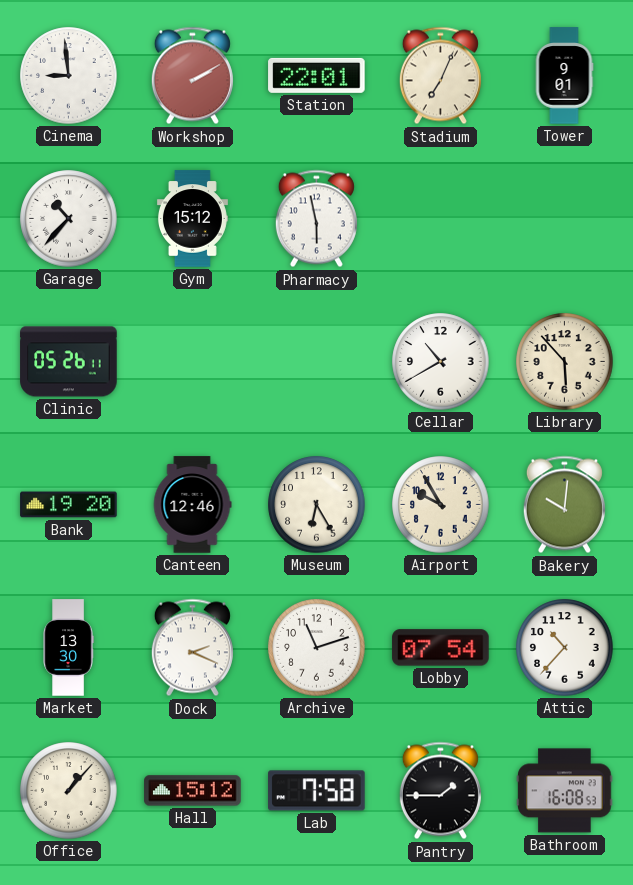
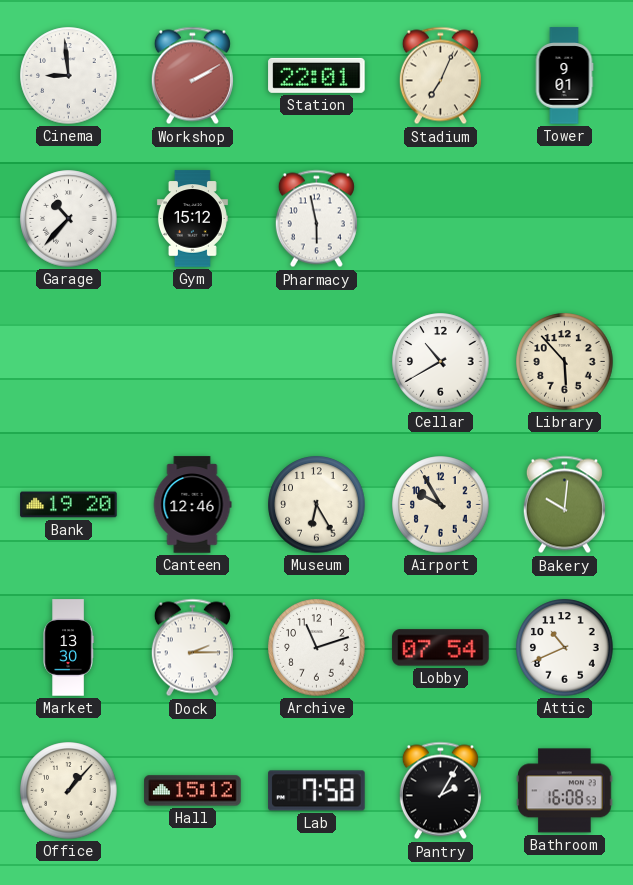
Clinic: 05:26 -> none (69, 362)
Dock: 2:19 -> 2:15 (192, 648)
Attic: 10:37 -> 10:41 (565, 648)
Pantry: 1:45 -> 2:05 (440, 791)
